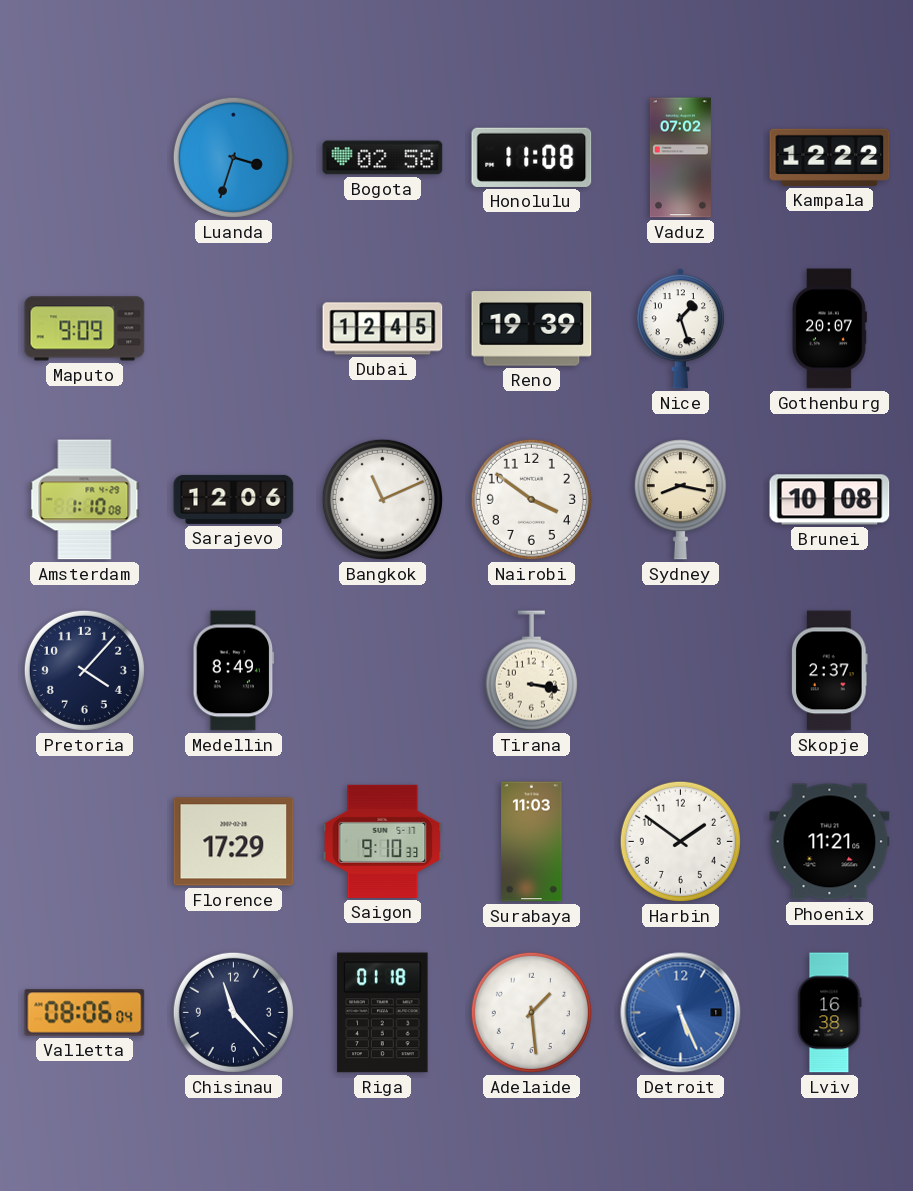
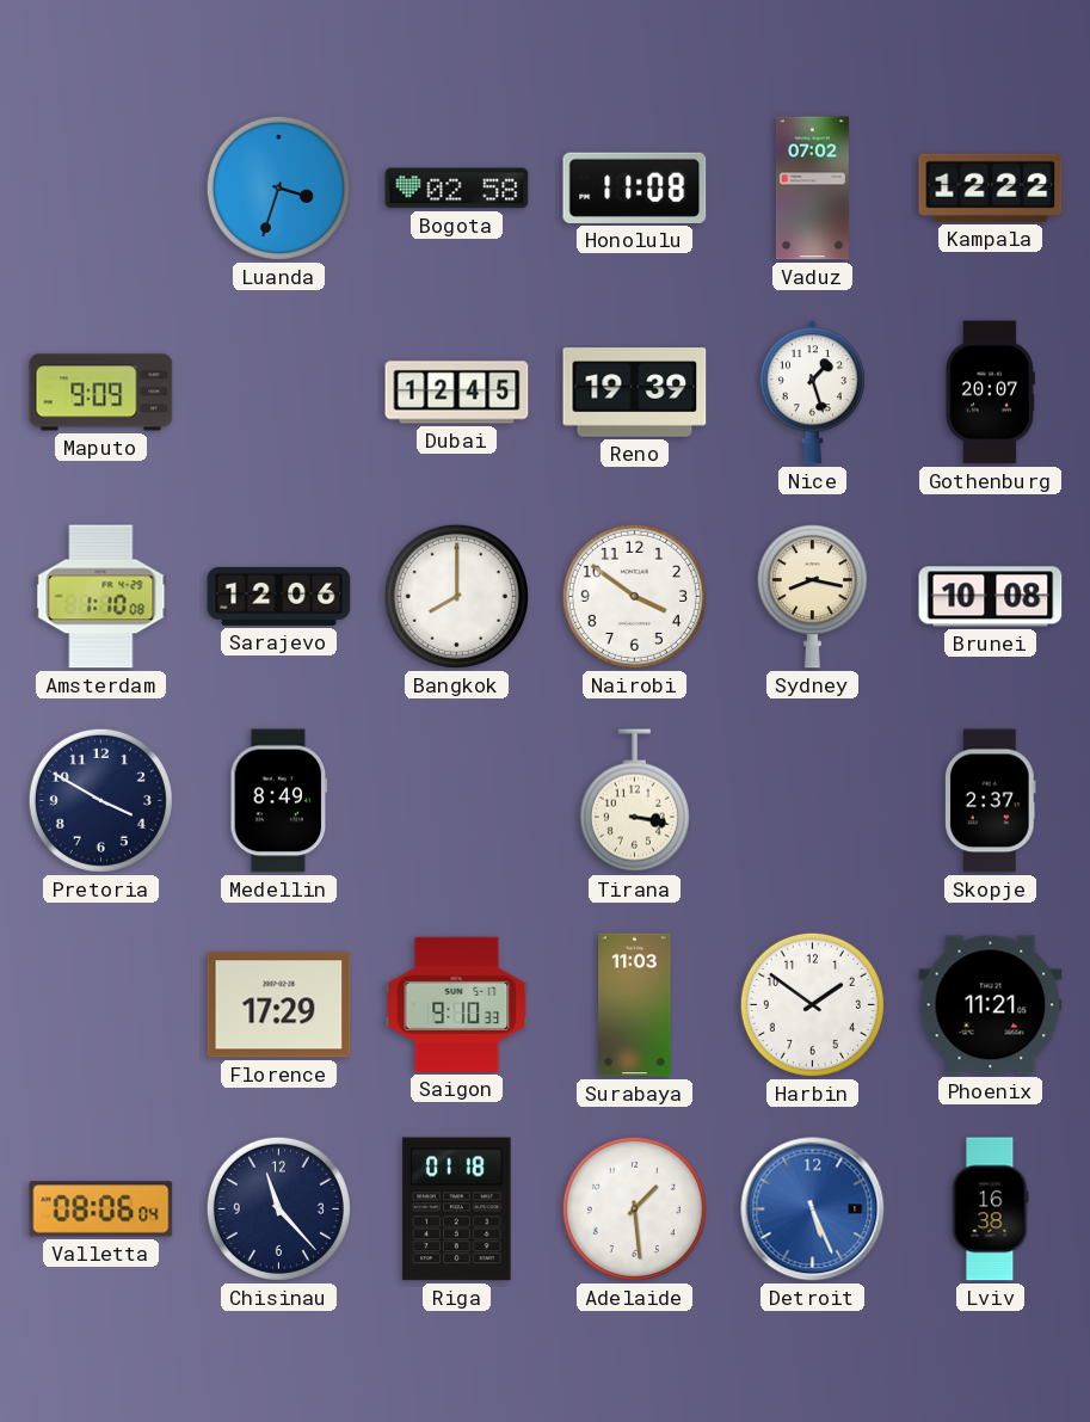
Bangkok: 11:11 -> 8:00 (456, 596)
Pretoria: 4:07 -> 3:50 (100, 800)
